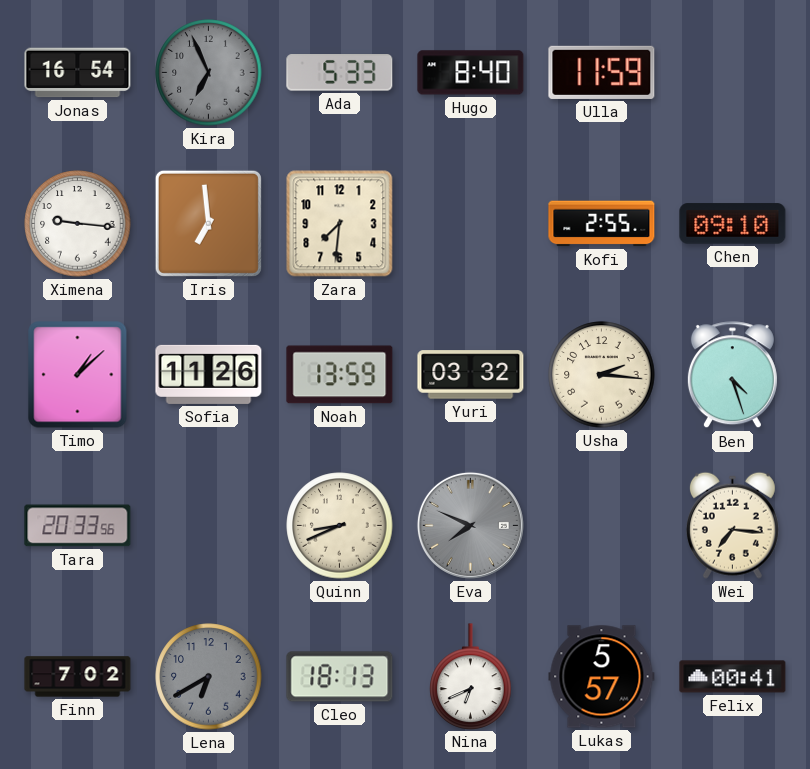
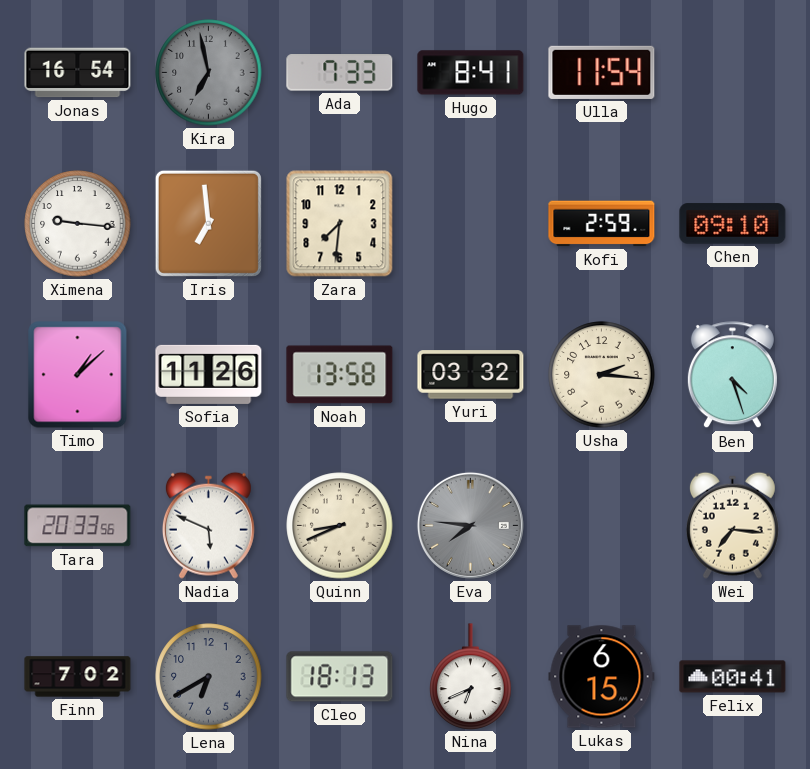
Kira: 6:56 -> 6:58 (209, 73)
Ada: 5:33 -> 7:33 (340, 73)
Hugo: 8:40 -> 8:41 (471, 73)
Ulla: 11:59 -> 11:54 (602, 72)
Kofi: 2:55 -> 2:59 (602, 224)
Noah: 13:59 -> 13:58 (340, 375)
Nadia: none -> 5:49 (208, 525)
Eva: 7:49 -> 7:46 (470, 525)
Lukas: 5:57 -> 6:15 (602, 677)
